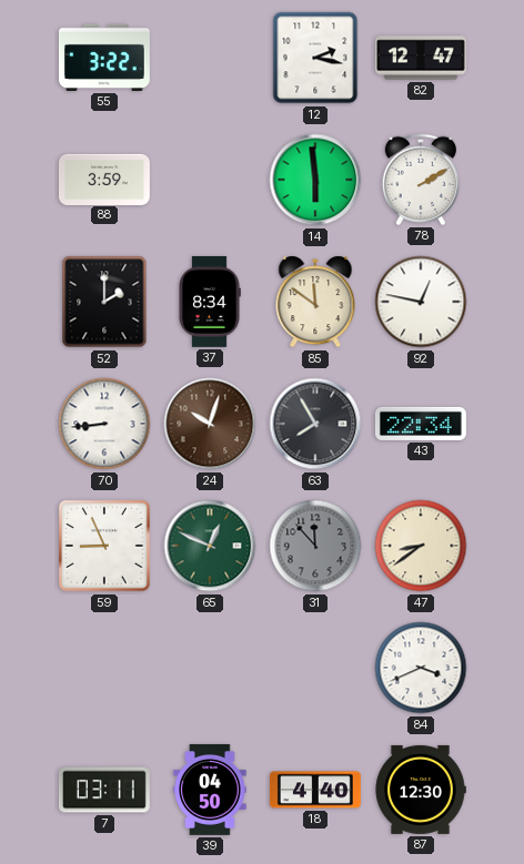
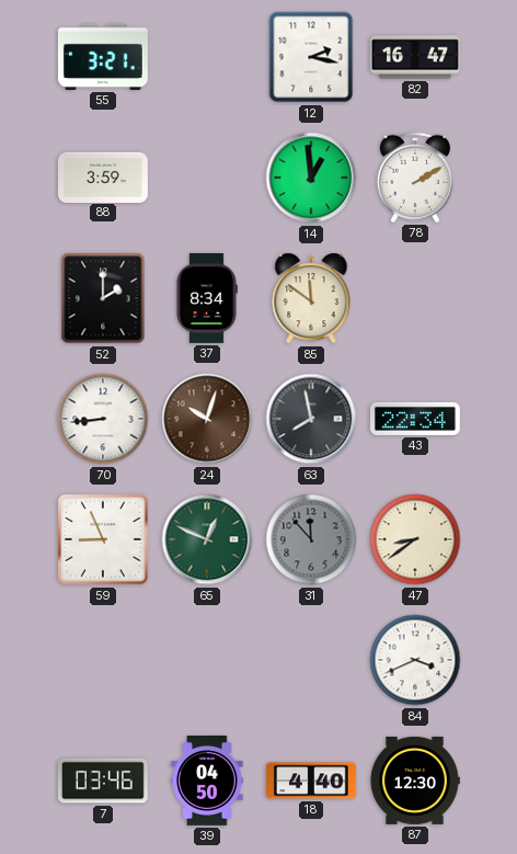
55: 3:22 -> 3:21 (103, 57)
82: 12:47 -> 16:47 (415, 57)
14: 5:59 -> 12:59 (311, 178)
92: 12:47 -> none (421, 302)
63: 7:55 -> 7:58 (311, 419)
7: 03:11 -> 03:46 (103, 781)
